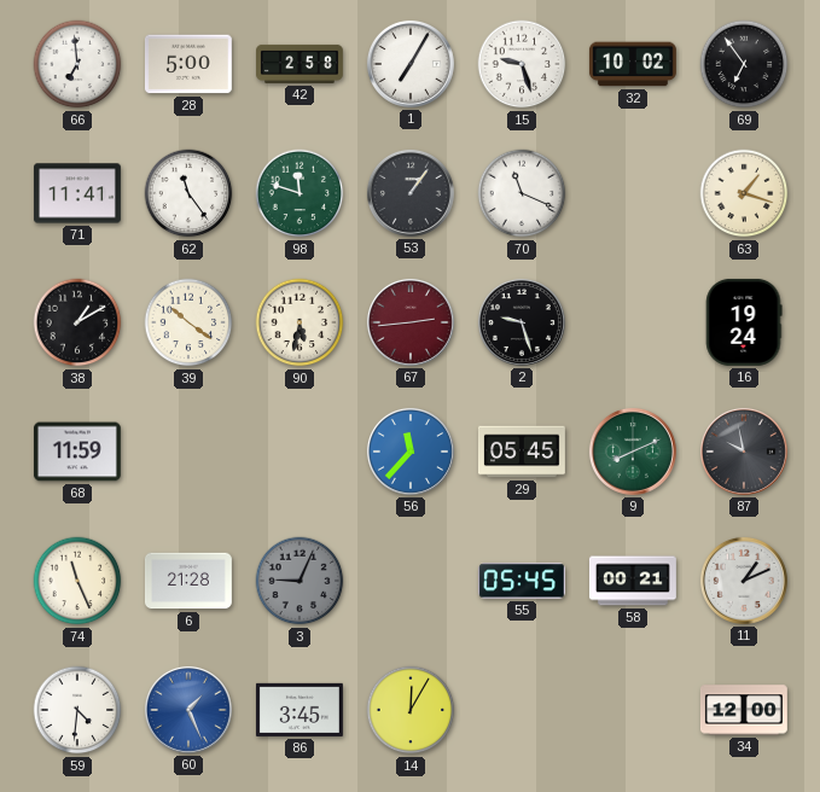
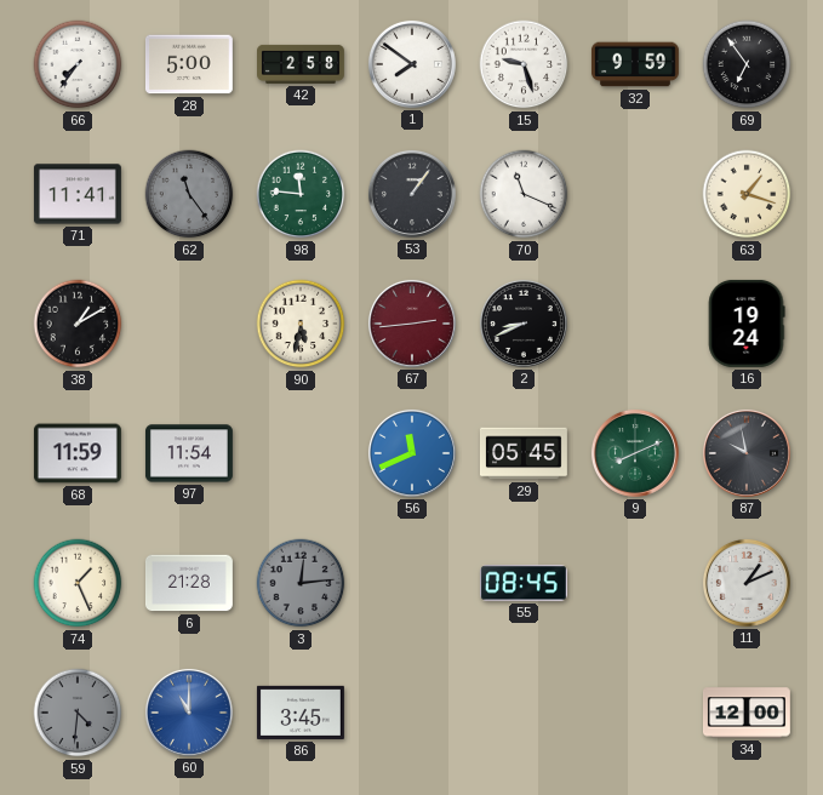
66: 6:59 -> 7:36 (78, 64)
1: 7:05 -> 7:51 (412, 64)
32: 10:02 -> 9:59 (635, 64)
62 dial: white -> grey (189, 194)
98: 11:48 -> 11:46 (301, 194)
39: 10:21 -> none (188, 322)
2: 9:27 -> 8:41 (524, 324)
97: none -> 11:54 (189, 453)
56: 11:37 -> 11:41 (412, 453)
74: 11:26 -> 1:26 (78, 583)
3: 9:04 -> 12:14 (301, 583)
55: 05:45 -> 08:45 (524, 583)
58: 00:21 -> none (633, 581)
59 dial: white -> grey (78, 713)
60: 1:26 -> 11:00 (189, 713)
14: 12:05 -> none (411, 710)
